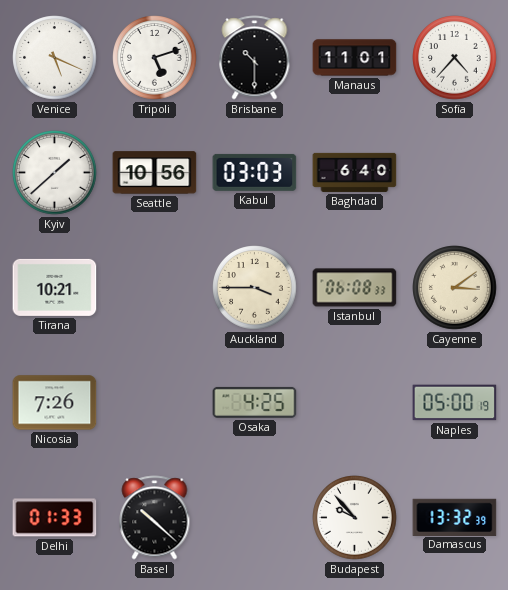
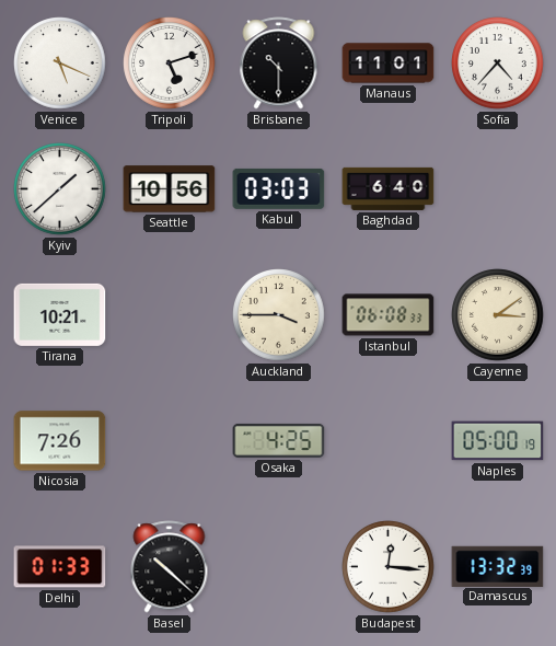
Budapest: 9:53 -> 12:16 (389, 567)
